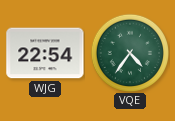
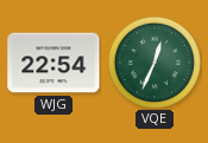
VQE: 4:36 -> 12:34 (153, 61)
